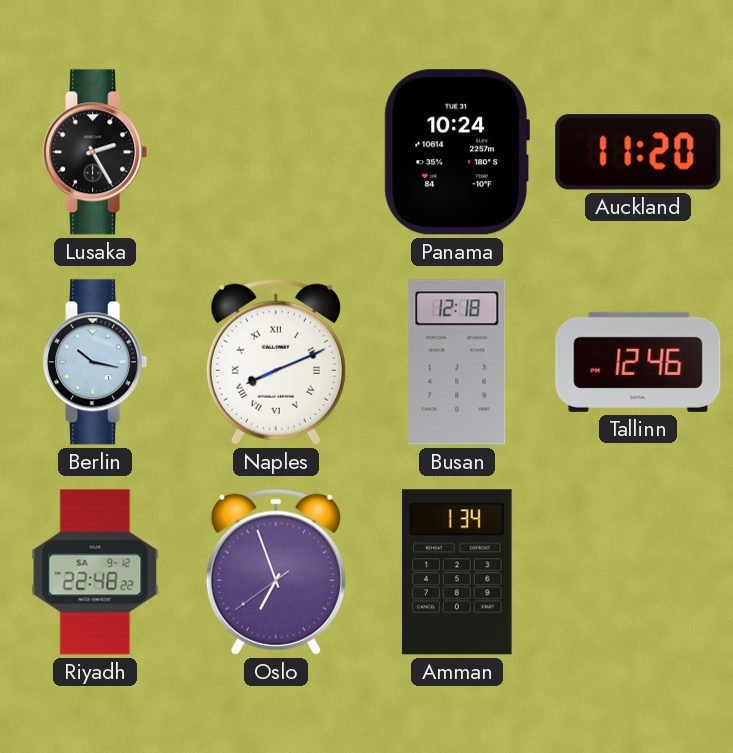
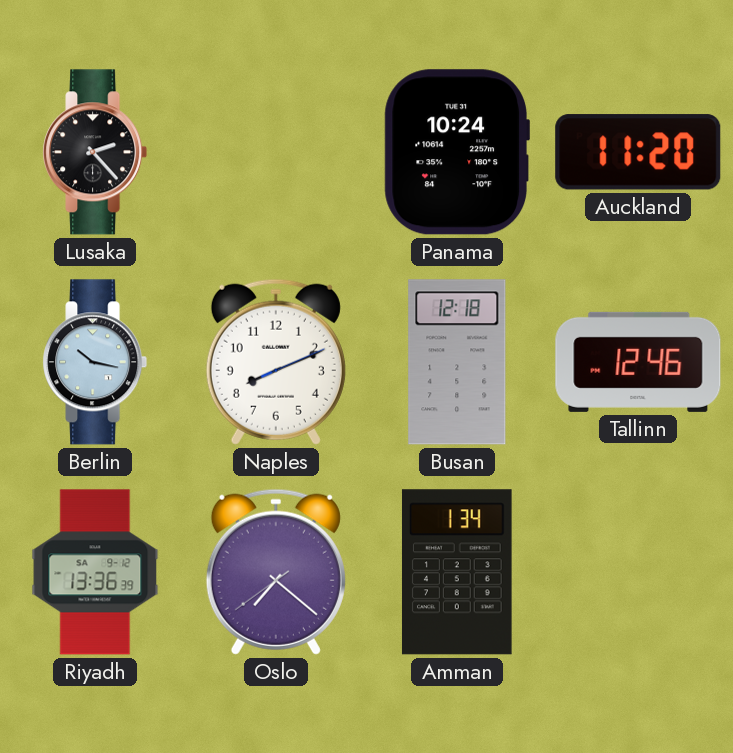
Lusaka: 2:25 -> 2:23 (95, 152)
Naples numerals: Roman -> Arabic (276, 362)
Riyadh: 22:48 -> 13:36 (95, 572)
Oslo: 6:56 -> 7:21 (276, 572)
